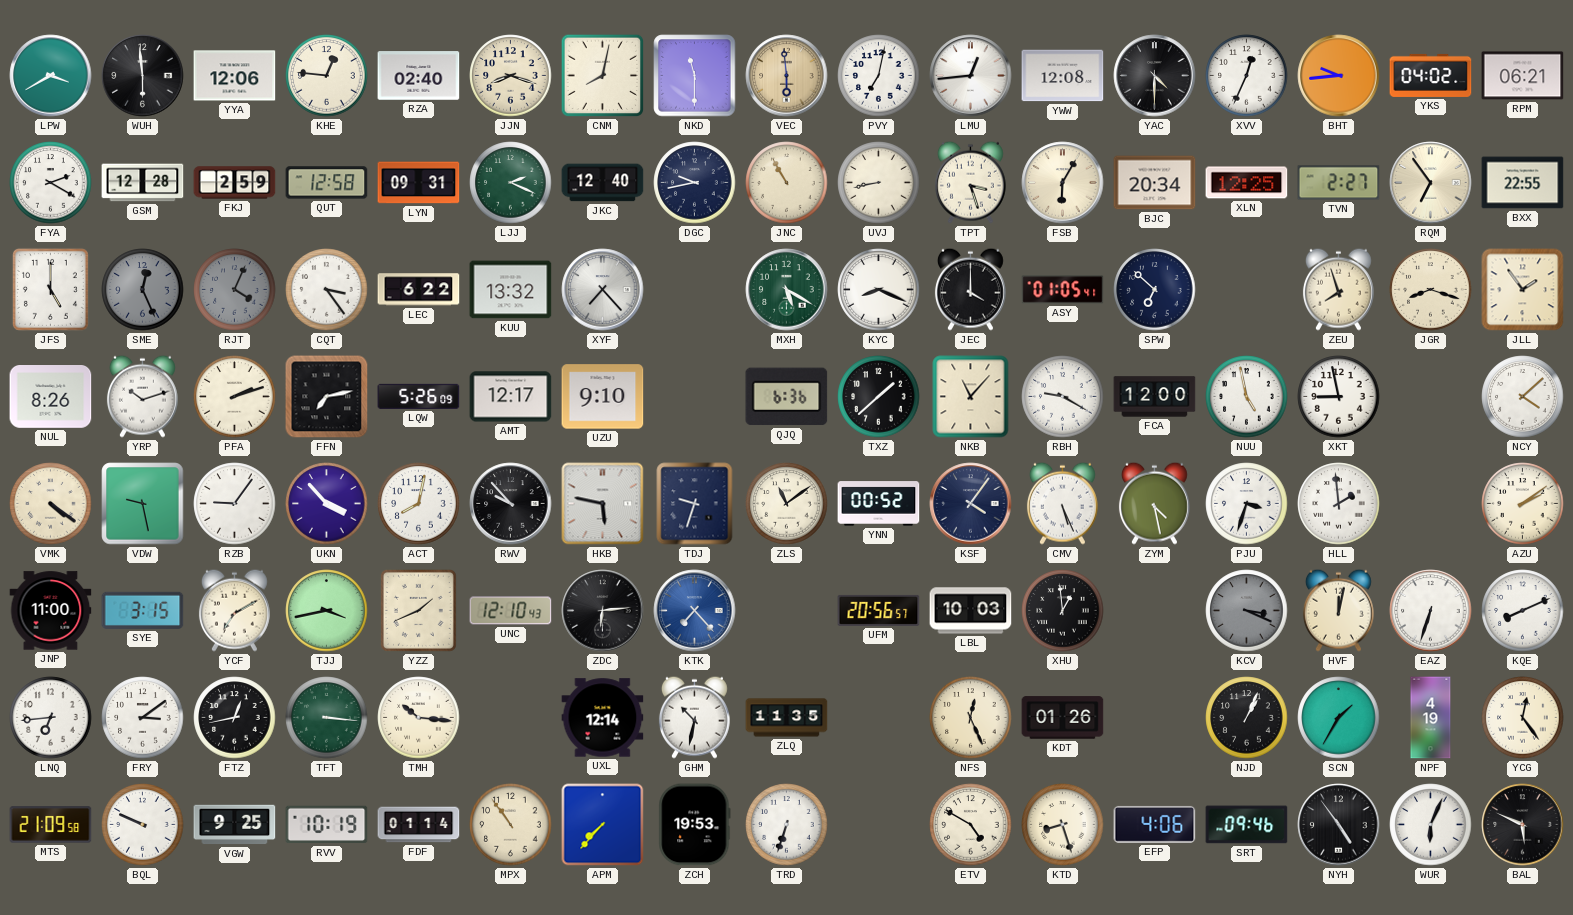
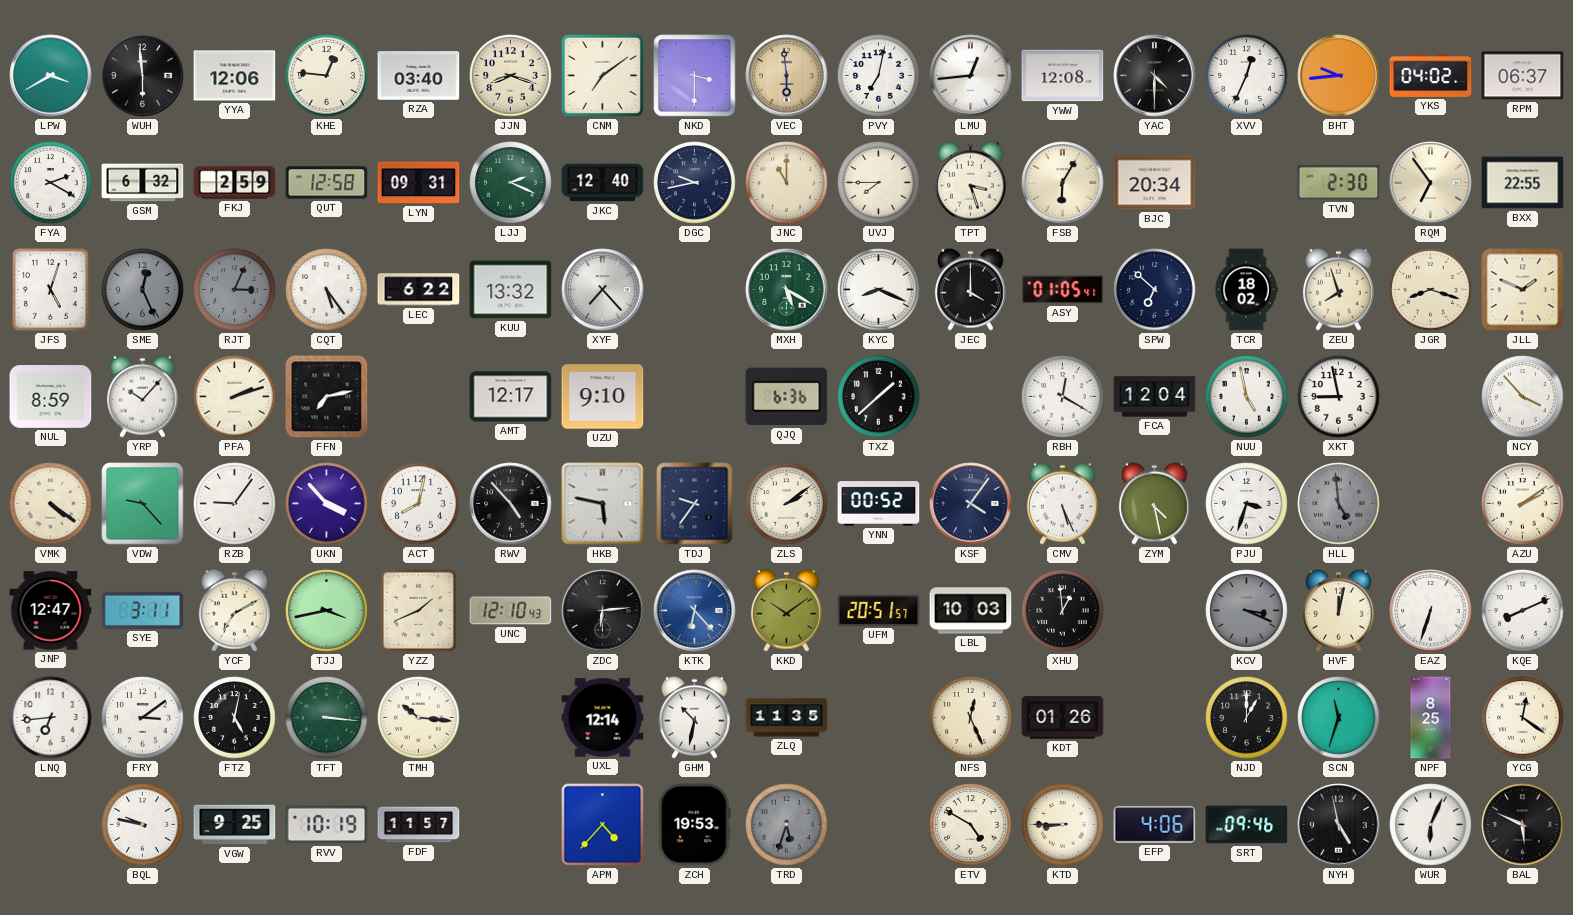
RZA: 02:40 -> 03:40 (419, 76)
CNM: 8:02 -> 7:09 (603, 76)
NKD: 11:30 -> 3:30 (695, 76)
RPM: 06:21 -> 06:37 (1523, 76)
GSM: 12:28 -> 6:32 (143, 183)
JNC: 10:55 -> 11:00 (787, 183)
UVJ: 8:43 -> 7:45 (879, 183)
XLN: 12:25 -> none (1247, 183)
TVN: 2:27 -> 2:30 (1339, 183)
JFS: 5:00 -> 5:03 (50, 289)
RJT: 4:04 -> 3:04 (235, 290)
CQT: 3:24 -> 5:24 (327, 290)
TCR: none -> 18:02 (1246, 290)
JLL: 1:54 -> 1:49 (1523, 290)
NUL: 8:26 -> 8:59 (51, 397)
YRP: 10:12 -> 10:07 (142, 396)
LQW: 5:26 -> none (419, 396)
NKB: 11:07 -> none (971, 397)
RBH: 9:20 -> 12:20 (1063, 397)
FCA: 12:00 -> 12:04 (1155, 397)
NCY: 4:08 -> 3:53 (1523, 397)
VDW: 9:28 -> 9:23 (143, 504)
RWV: 9:53 -> 4:53 (511, 504)
TDJ: 9:33 -> 9:36 (695, 504)
ZLS: 11:09 -> 2:09 (787, 504)
HLL: 1:59 -> 4:59 (1339, 504)
HLL dial: white -> grey (1339, 504)
JNP: 11:00 -> 12:47 (51, 611)
SYE: 3:15 -> 3:11 (143, 610)
KTK: 7:23 -> 6:23 (695, 611)
KKD: none -> 10:09 (786, 610)
UFM: 20:56 -> 20:51 (879, 610)
FTZ: 12:43 -> 5:02 (235, 718)
NJD: 1:04 -> 1:00 (1247, 718)
SCN: 1:35 -> 11:33 (1339, 718)
NPF: 4:19 -> 8:25 (1431, 718)
YCG: 12:24 -> 12:21 (1523, 718)
MTS: 21:09 -> none (51, 825)
BQL: 9:49 -> 9:47 (143, 825)
FDF: 01:14 -> 11:57 (419, 825)
MPX: 10:54 -> none (511, 825)
APM: 7:37 -> 4:37 (603, 825)
TRD: 6:33 -> 5:33 (787, 825)
TRD dial: white -> grey (787, 825)
KTD: 8:27 -> 8:45 (1063, 825)
NYH: 4:54 -> 4:58 (1339, 825)
